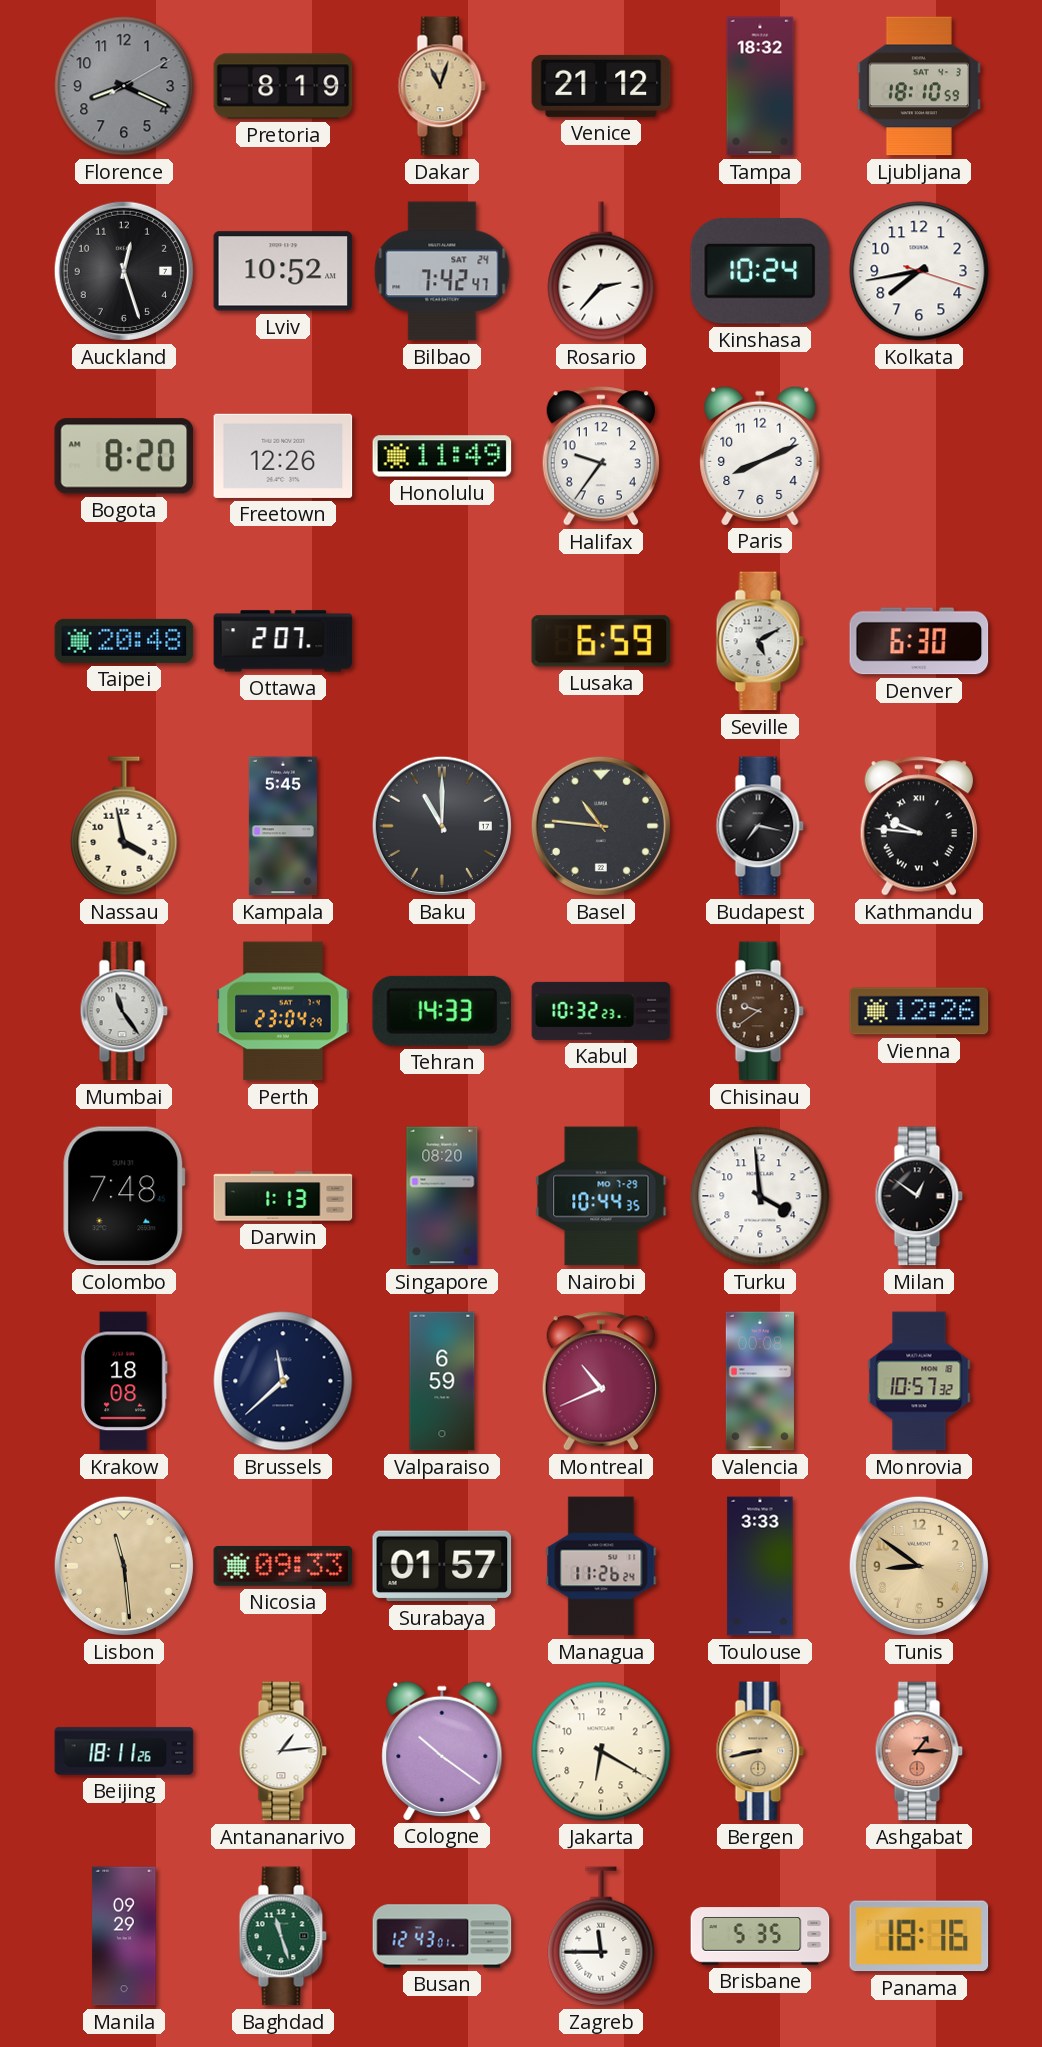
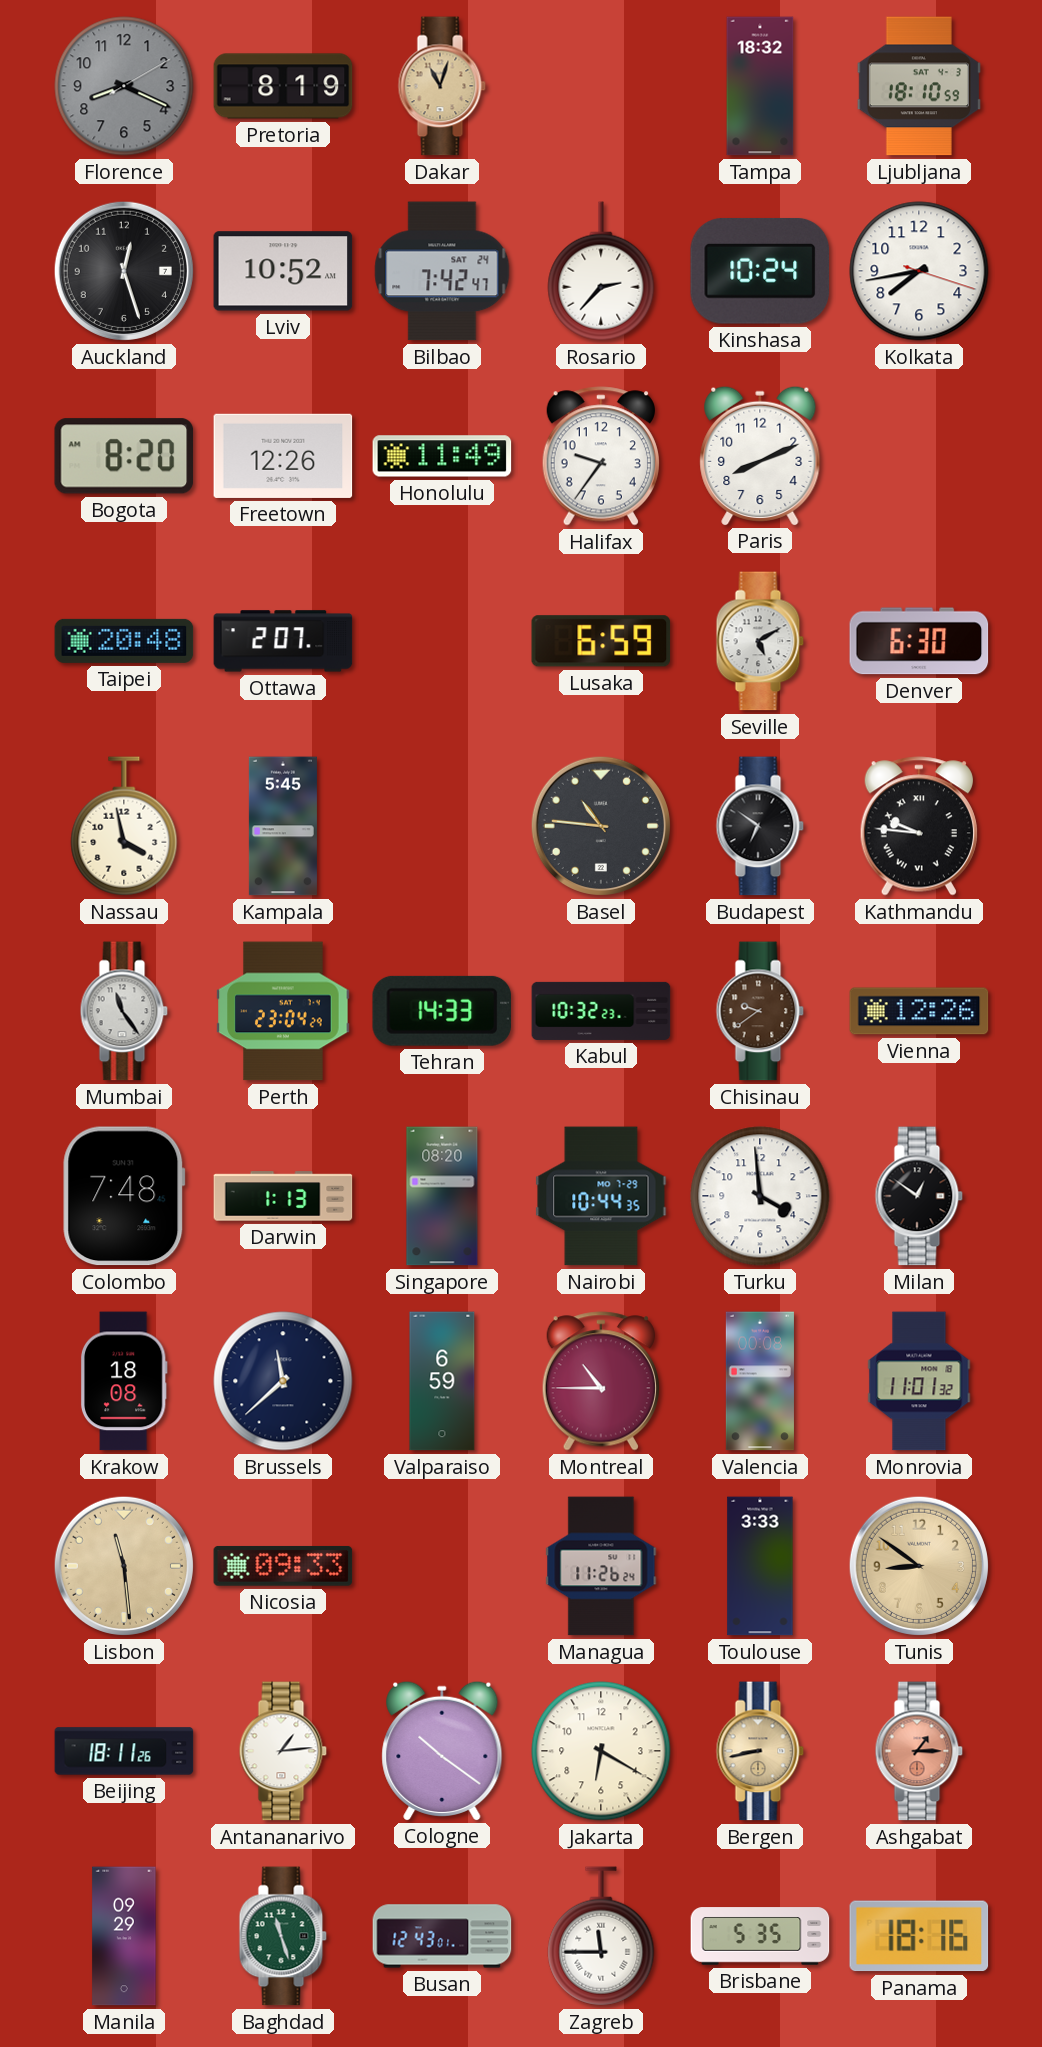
Venice: 21:12 -> none (601, 86)
Baku: 11:00 -> none (442, 826)
Budapest: 7:17 -> 6:51 (760, 826)
Montreal: 10:41 -> 10:45 (601, 1381)
Monrovia: 10:57 -> 11:01 (919, 1381)
Surabaya: 01:57 -> none (442, 1566)
